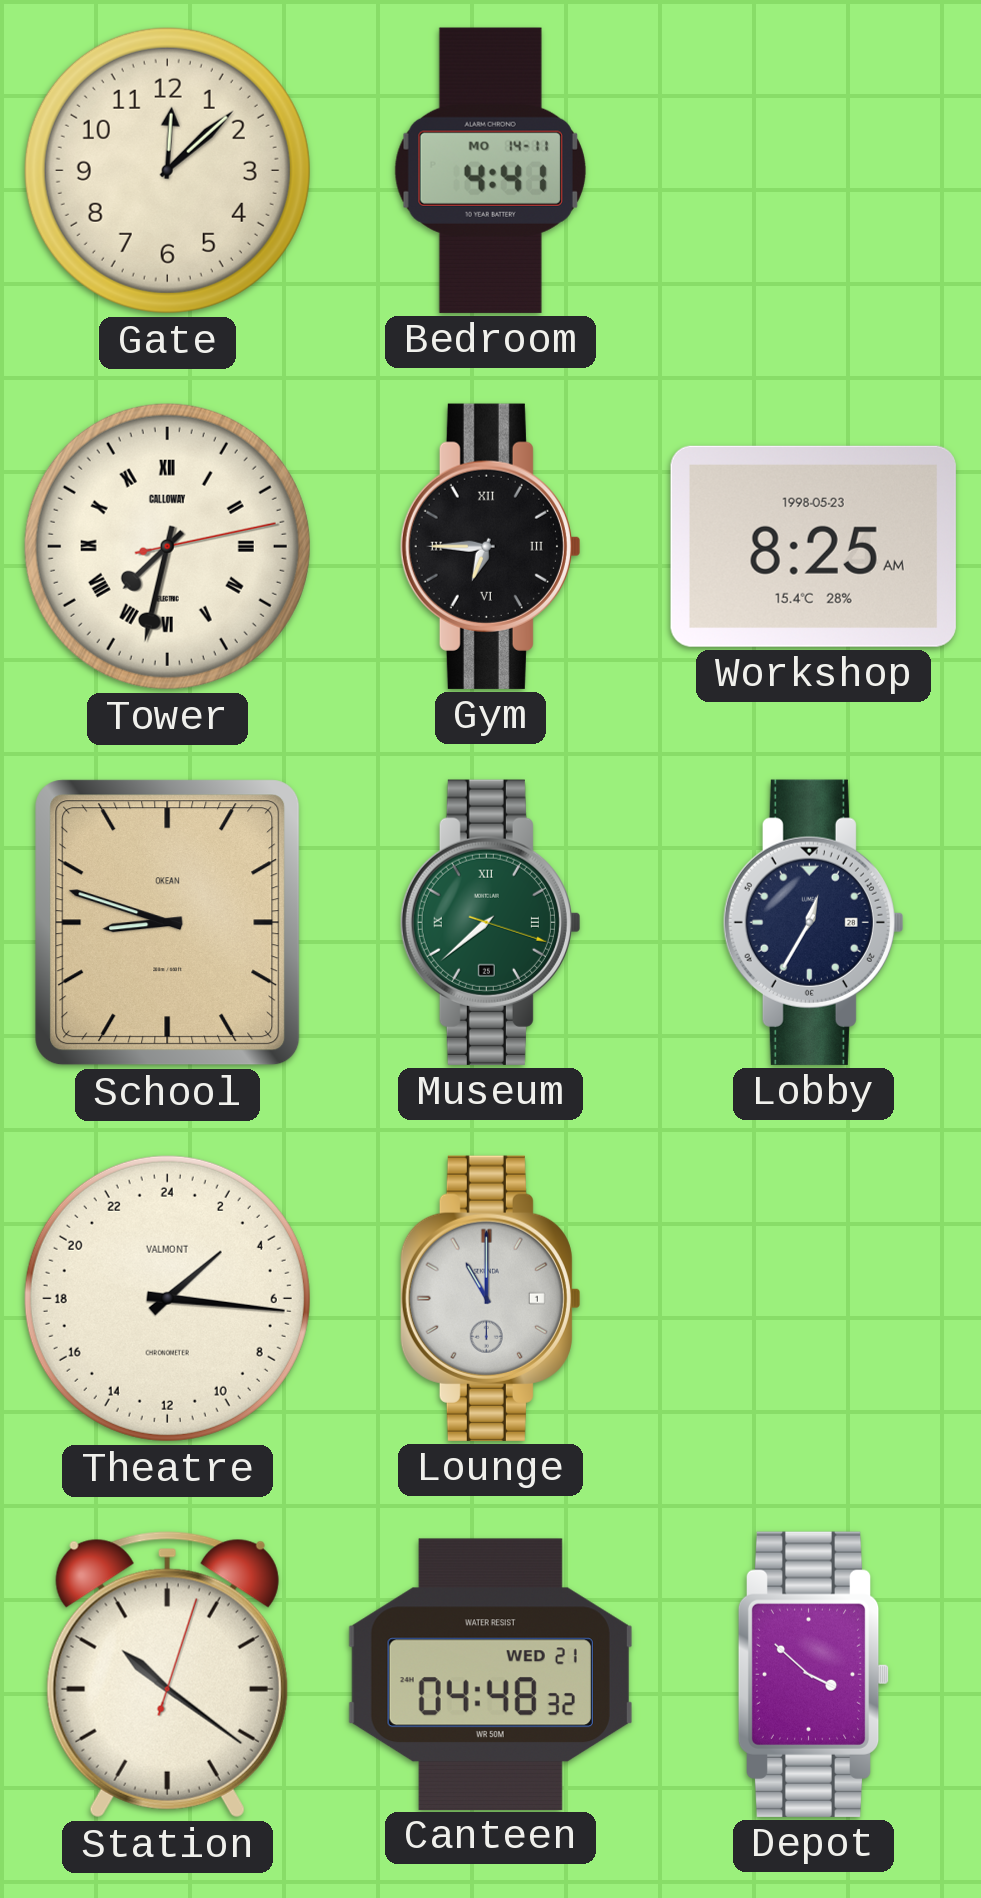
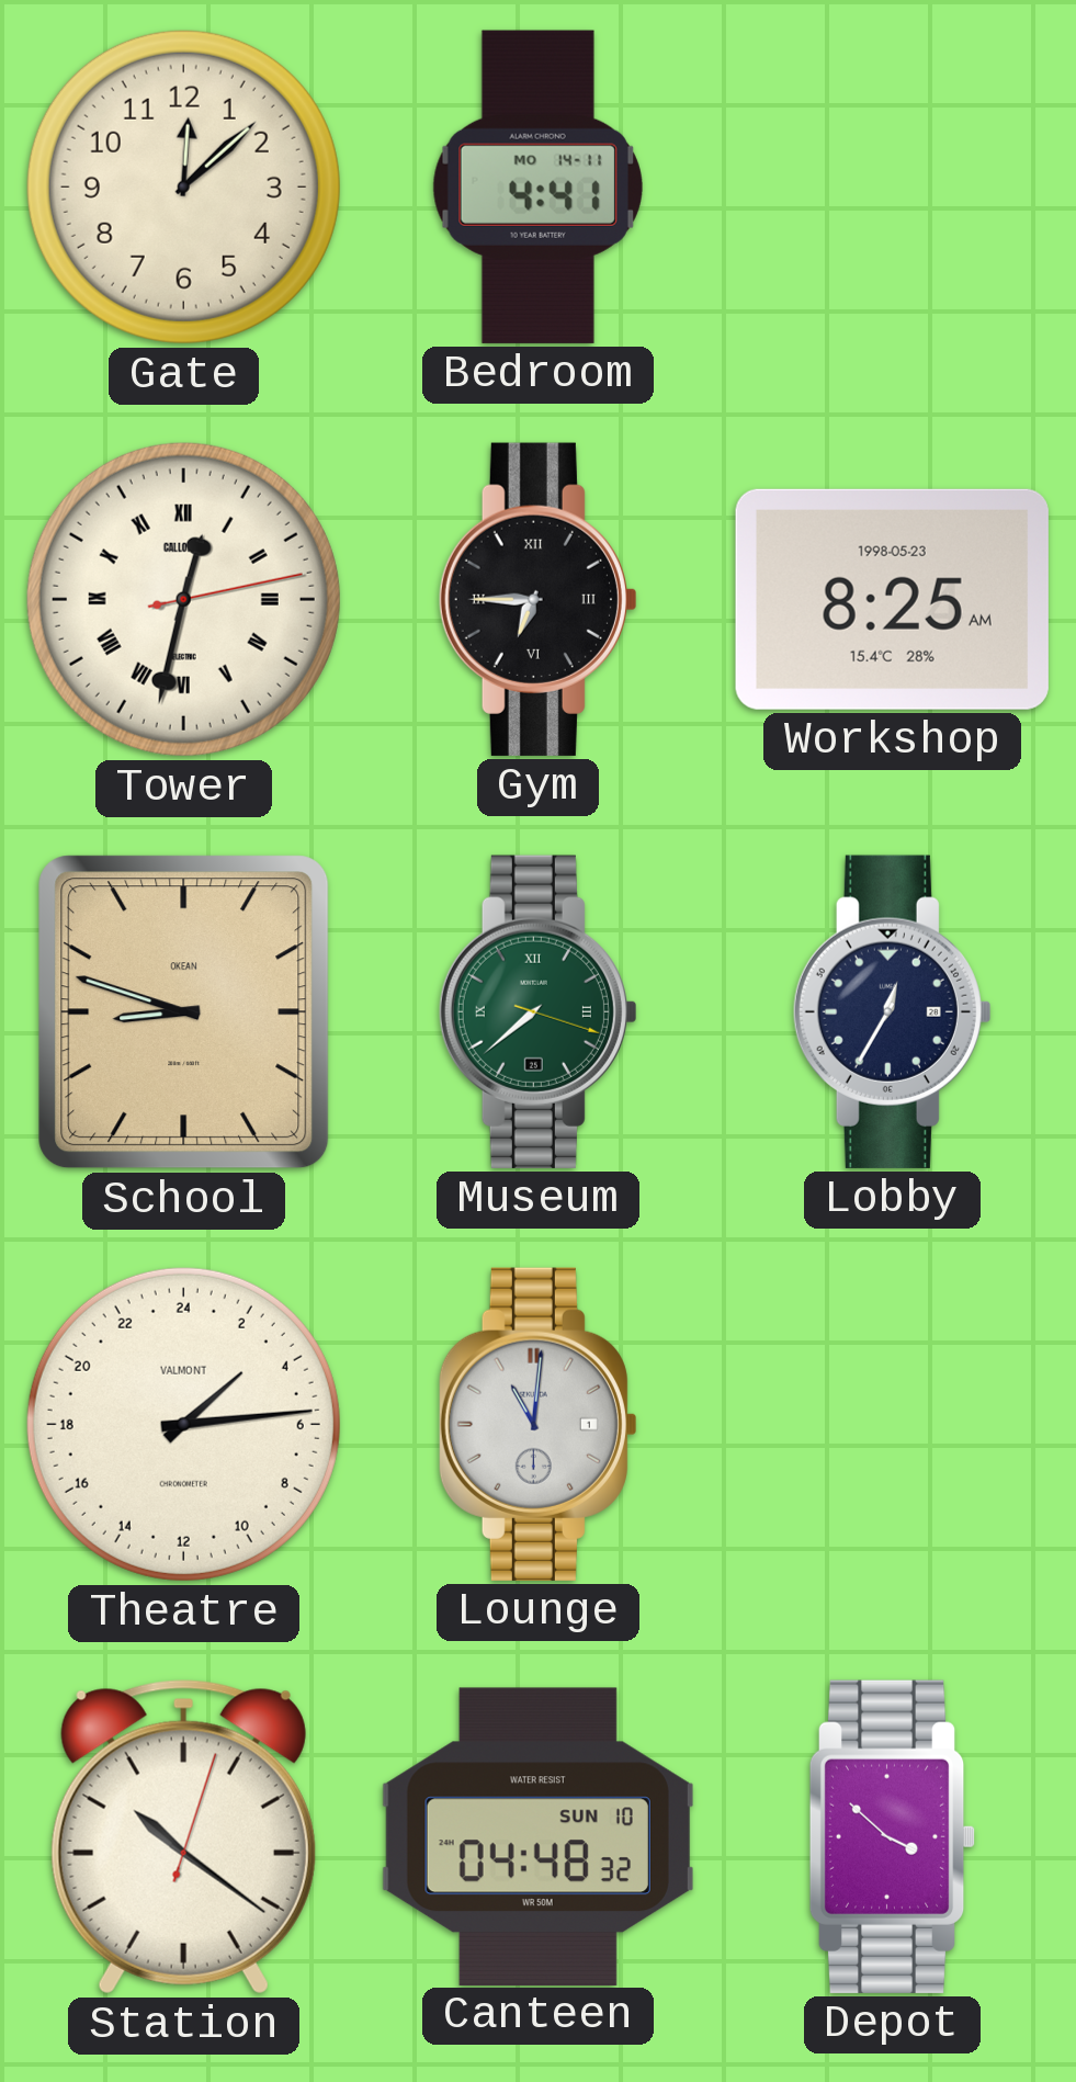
Tower: 7:32 -> 12:32 (183, 599)
Theatre: 3:16 -> 3:14 (183, 1424)
Lounge: 11:00 -> 11:01 (537, 1424)
Canteen date: WED 21 -> SUN 10 (537, 1836)
